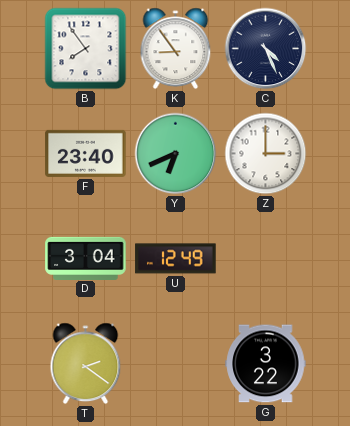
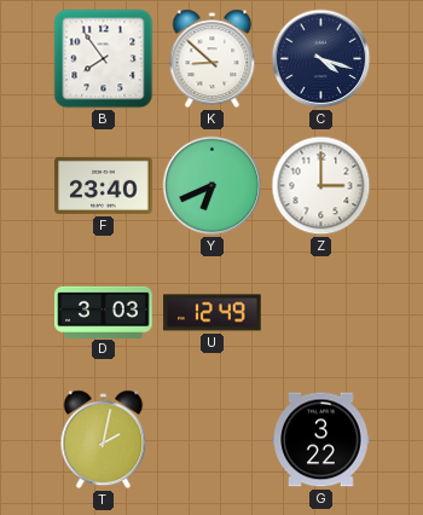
K: 8:54 -> 8:52 (213, 59)
C: 4:26 -> 4:18 (321, 59)
D: 3:04 -> 3:03 (104, 312)
T: 2:21 -> 2:02 (104, 440)
